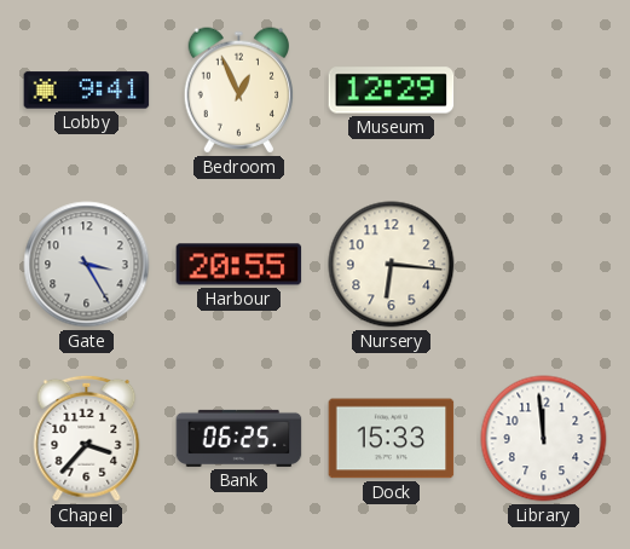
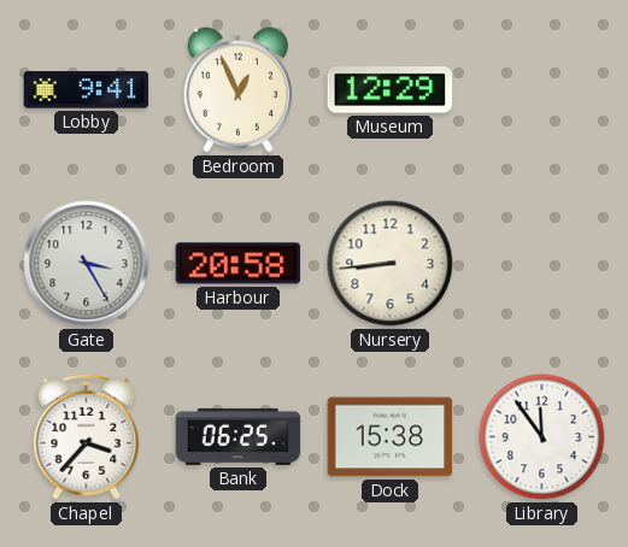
Harbour: 20:55 -> 20:58 (239, 264)
Nursery: 6:16 -> 8:44 (391, 264)
Dock: 15:33 -> 15:38 (391, 437)
Library: 11:59 -> 11:54 (542, 437)
